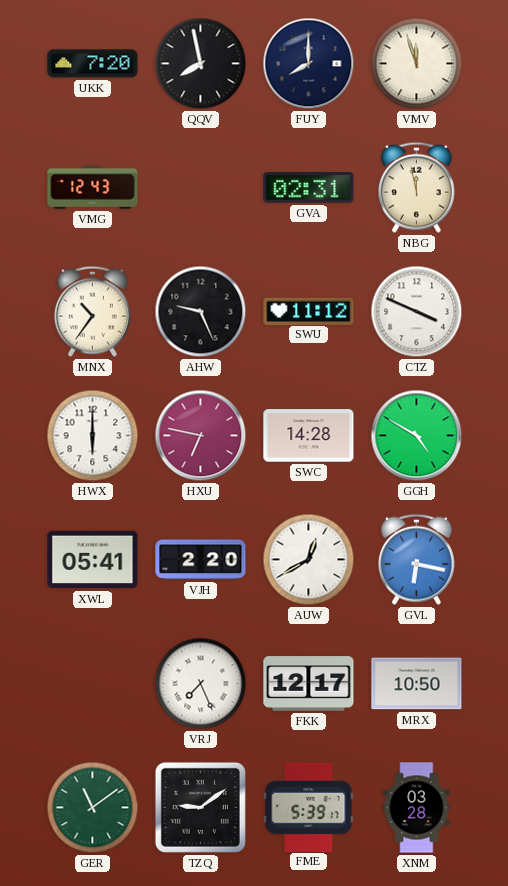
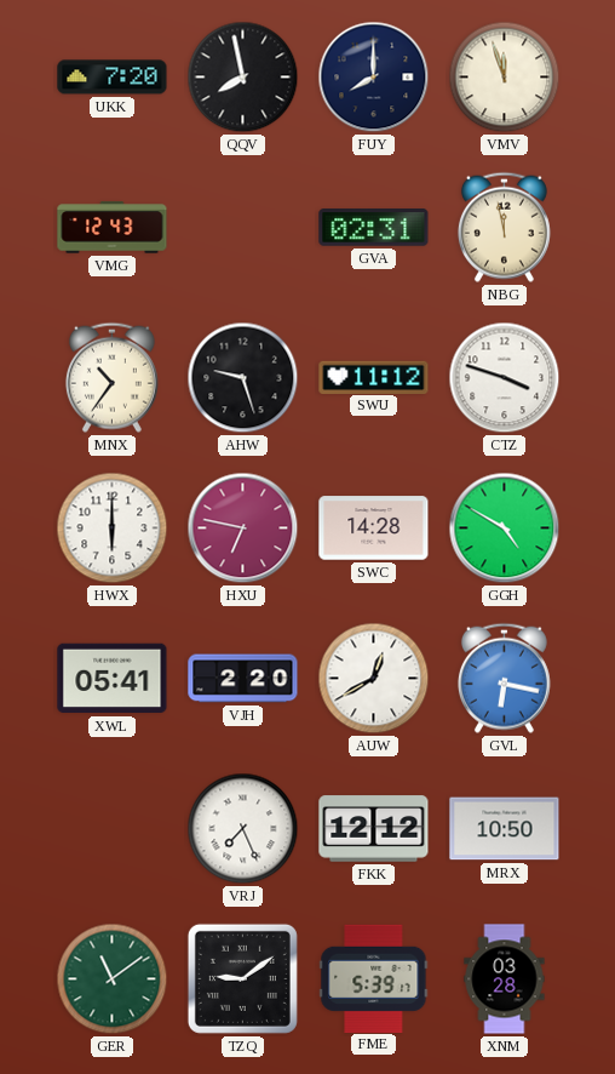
AHW: 9:26 -> 9:27 (243, 378)
CTZ: 3:49 -> 3:48 (505, 378)
FKK: 12:17 -> 12:12 (374, 829)
